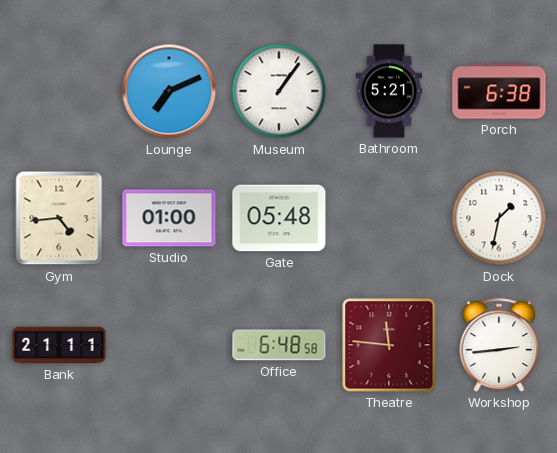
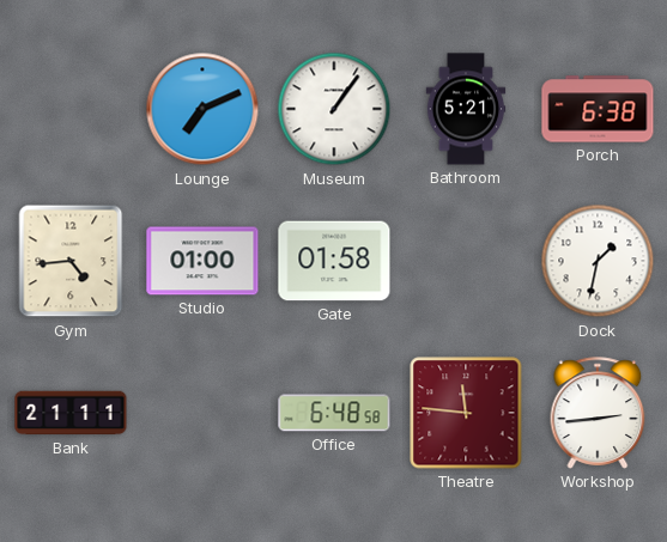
Gate: 05:48 -> 01:58 (334, 261)
